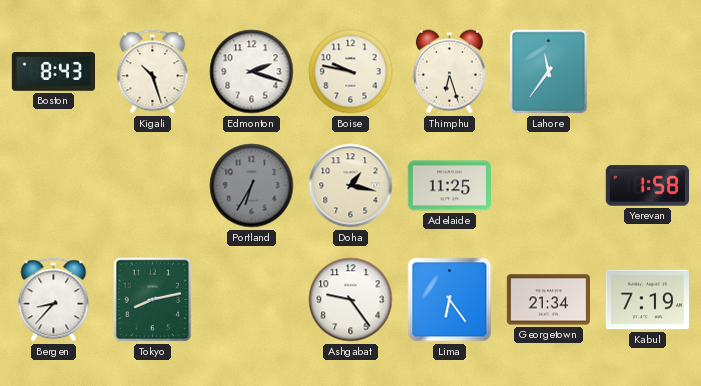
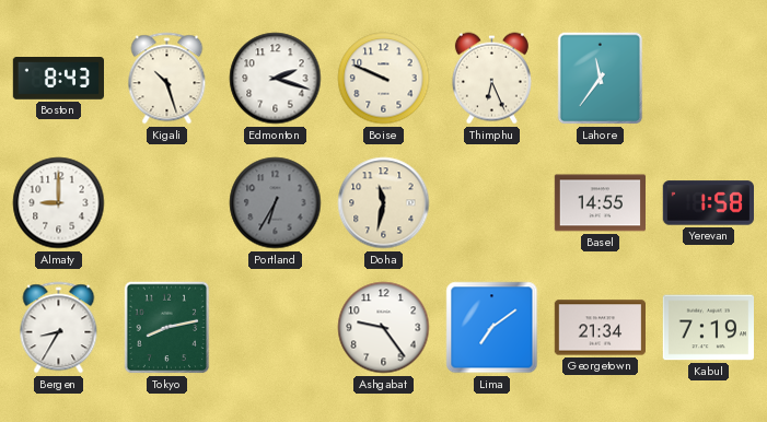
Boise: 9:47 -> 9:49 (384, 79)
Thimphu: 6:27 -> 6:26 (491, 79)
Almaty: none -> 9:00 (59, 203)
Doha: 1:17 -> 11:32 (384, 203)
Adelaide: 11:25 -> none (449, 186)
Basel: none -> 14:55 (600, 203)
Bergen: 8:37 -> 8:35 (59, 328)
Lima: 6:24 -> 7:09 (492, 328)
